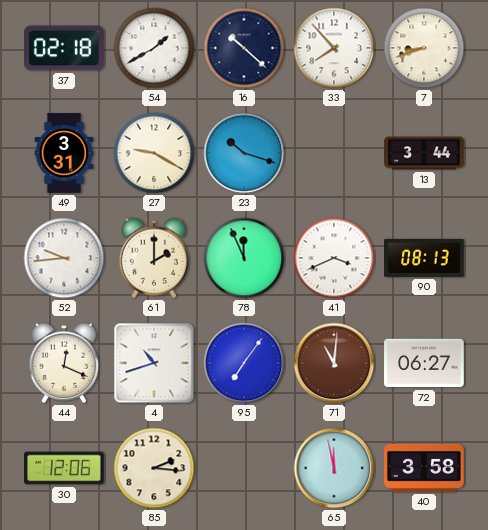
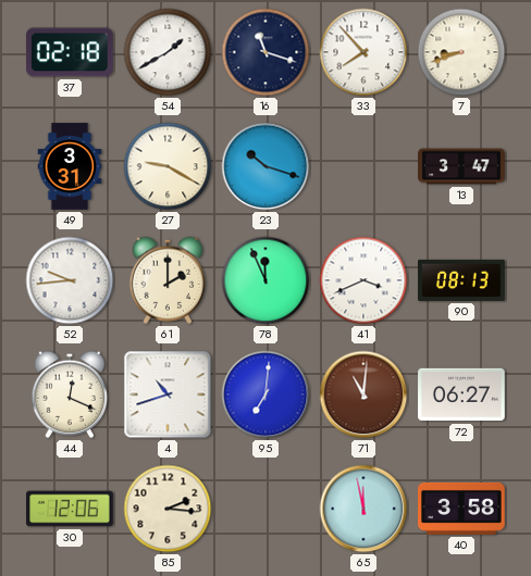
16: 10:22 -> 11:18 (265, 52)
13: 3:44 -> 3:47 (461, 166)
95: 7:06 -> 7:01 (265, 395)
